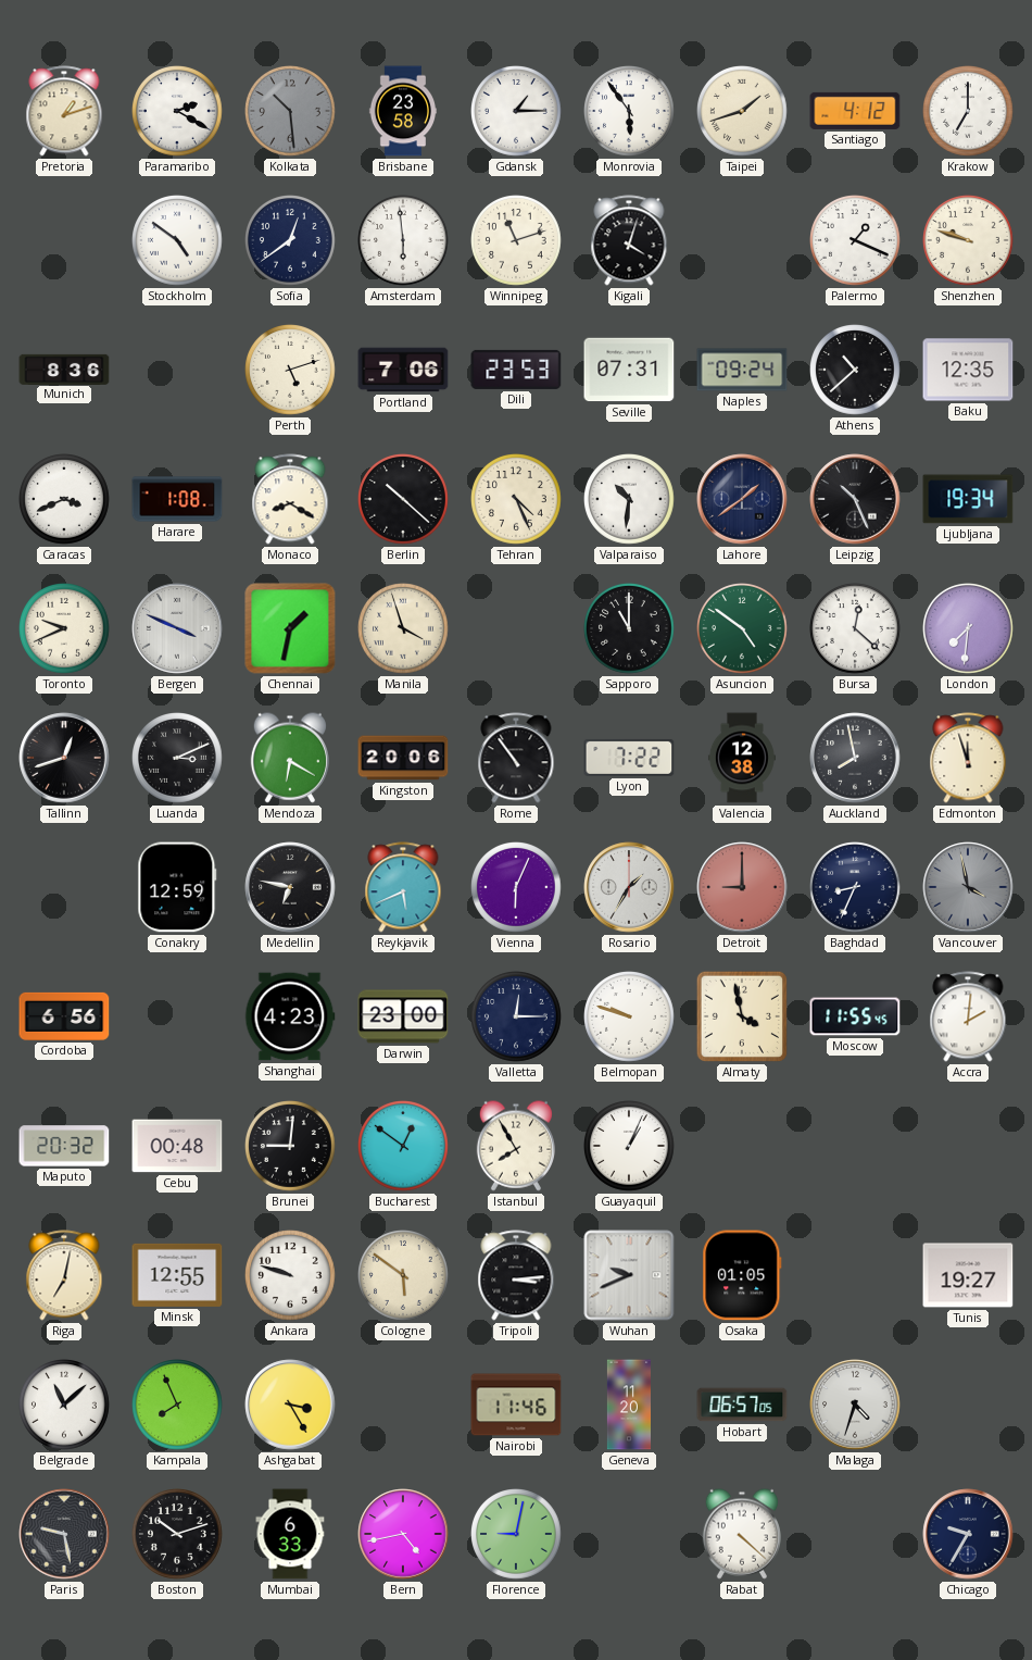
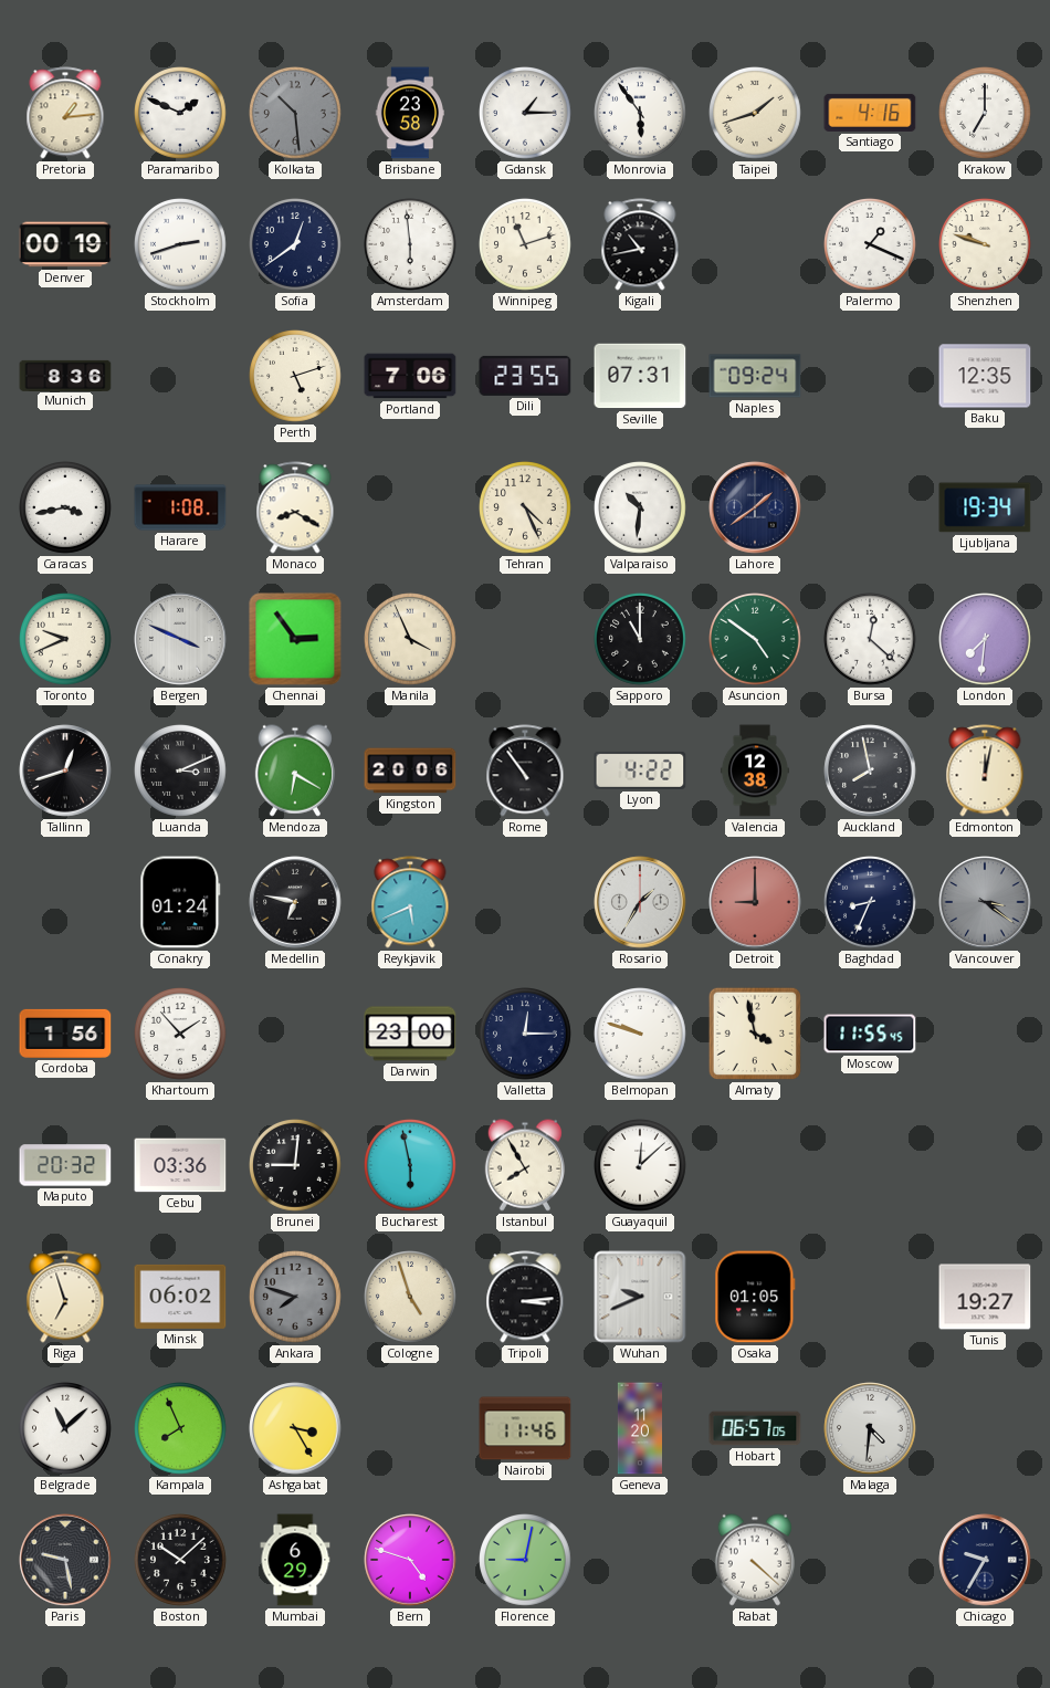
Pretoria: 1:12 -> 1:14 (65, 113)
Paramaribo: 2:20 -> 1:49 (181, 114)
Santiago: 4:12 -> 4:16 (870, 113)
Denver: none -> 00:19 (65, 244)
Stockholm: 4:51 -> 2:42 (181, 245)
Kigali: 4:03 -> 10:43 (640, 244)
Dili: 23:53 -> 23:55 (525, 376)
Athens: 10:38 -> none (856, 371)
Caracas: 3:41 -> 3:43 (66, 509)
Berlin: 10:22 -> none (404, 500)
Leipzig: 10:26 -> none (855, 499)
Chennai: 1:32 -> 2:54 (295, 639)
Manila: 3:57 -> 3:56 (411, 640)
Lyon: 7:22 -> 4:22 (640, 770)
Edmonton: 11:57 -> 12:02 (985, 770)
Conakry: 12:59 -> 01:24 (180, 902)
Vienna: 6:04 -> none (517, 888)
Vancouver: 3:58 -> 3:21 (985, 902)
Cordoba: 6:56 -> 1:56 (65, 1034)
Khartoum: none -> 1:53 (181, 1035)
Shanghai: 4:23 -> none (290, 1016)
Accra: 2:01 -> none (968, 1016)
Cebu: 00:48 -> 03:36 (180, 1165)
Bucharest: 12:51 -> 5:58 (411, 1166)
Guayaquil: 1:04 -> 12:08 (641, 1166)
Riga: 7:02 -> 6:57 (65, 1297)
Minsk: 12:55 -> 06:02 (180, 1297)
Ankara: 9:48 -> 7:48 (296, 1298)
Ankara dial: white -> grey (296, 1298)
Cologne: 5:51 -> 4:57 (411, 1298)
Malaga: 4:33 -> 4:31 (870, 1428)
Boston: 10:12 -> 10:08 (181, 1561)
Mumbai: 6:33 -> 6:29 (295, 1560)
Bern: 4:43 -> 4:48 (410, 1560)
